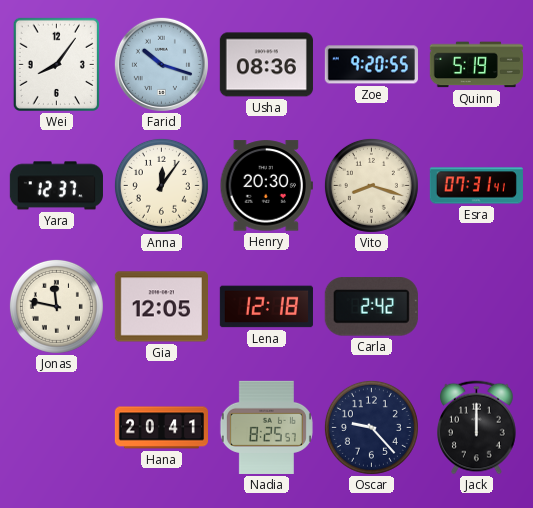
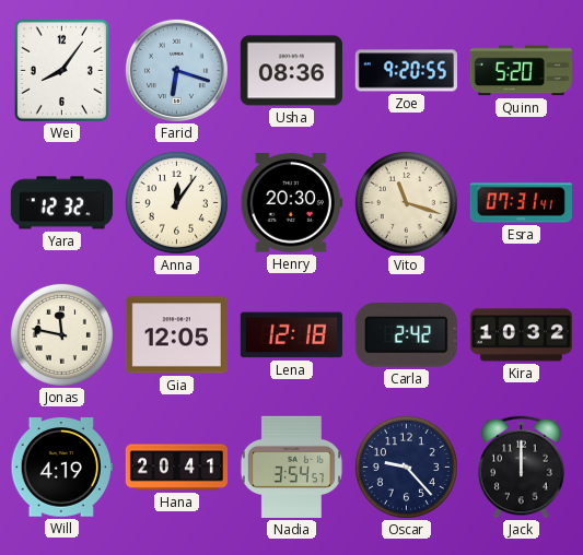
Farid: 10:18 -> 6:18 (176, 70)
Quinn: 5:19 -> 5:20 (521, 71)
Yara: 12:37 -> 12:32 (61, 203)
Vito: 8:18 -> 11:18 (406, 202)
Kira: none -> 10:32 (521, 335)
Will: none -> 4:19 (61, 468)
Nadia: 8:25 -> 3:54 (291, 467)
